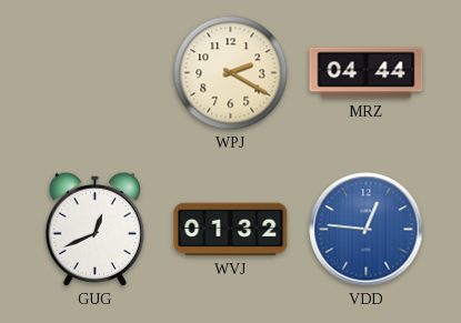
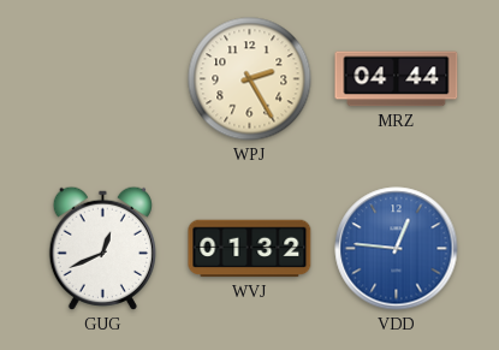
WPJ: 2:20 -> 2:25 (250, 79)
